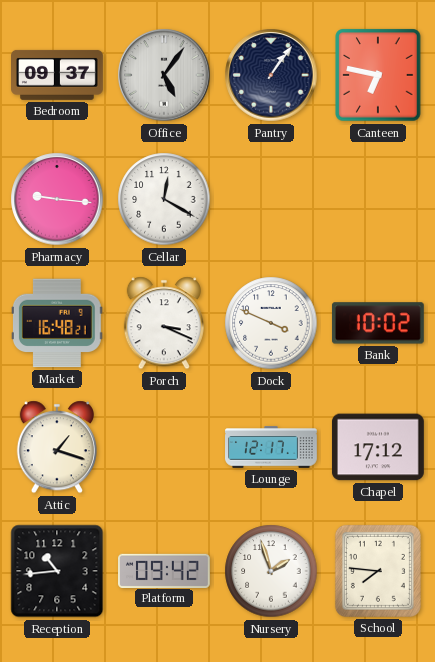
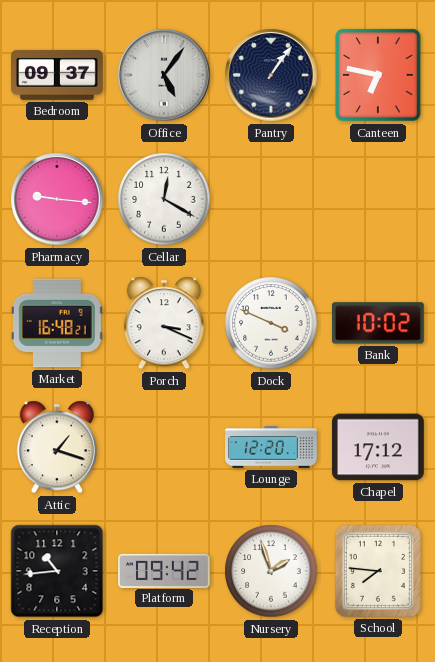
Lounge: 12:17 -> 12:20 (272, 447)
